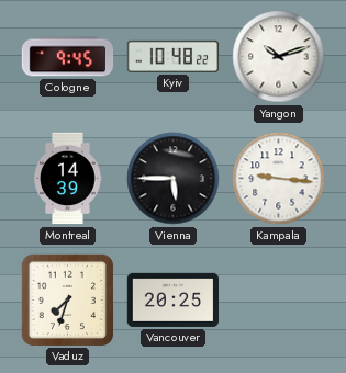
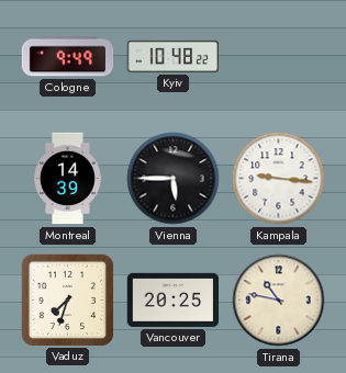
Cologne: 9:45 -> 9:49 (68, 57)
Yangon: 10:12 -> none (279, 57)
Tirana: none -> 10:47 (279, 301)
